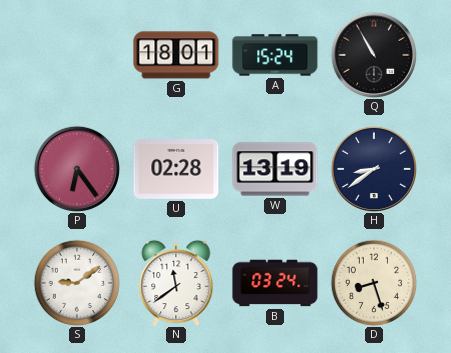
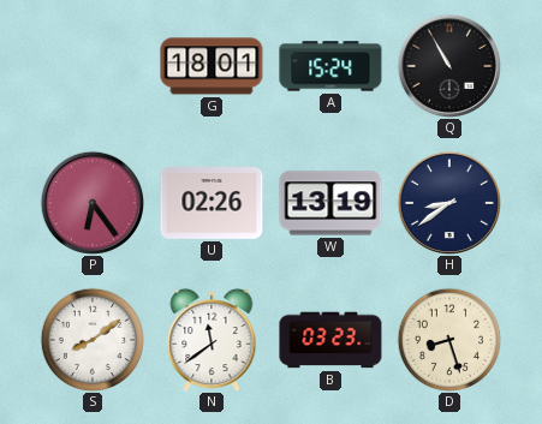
U: 02:28 -> 02:26 (212, 204)
S: 9:09 -> 8:09 (93, 340)
B: 03:24 -> 03:23 (330, 340)
